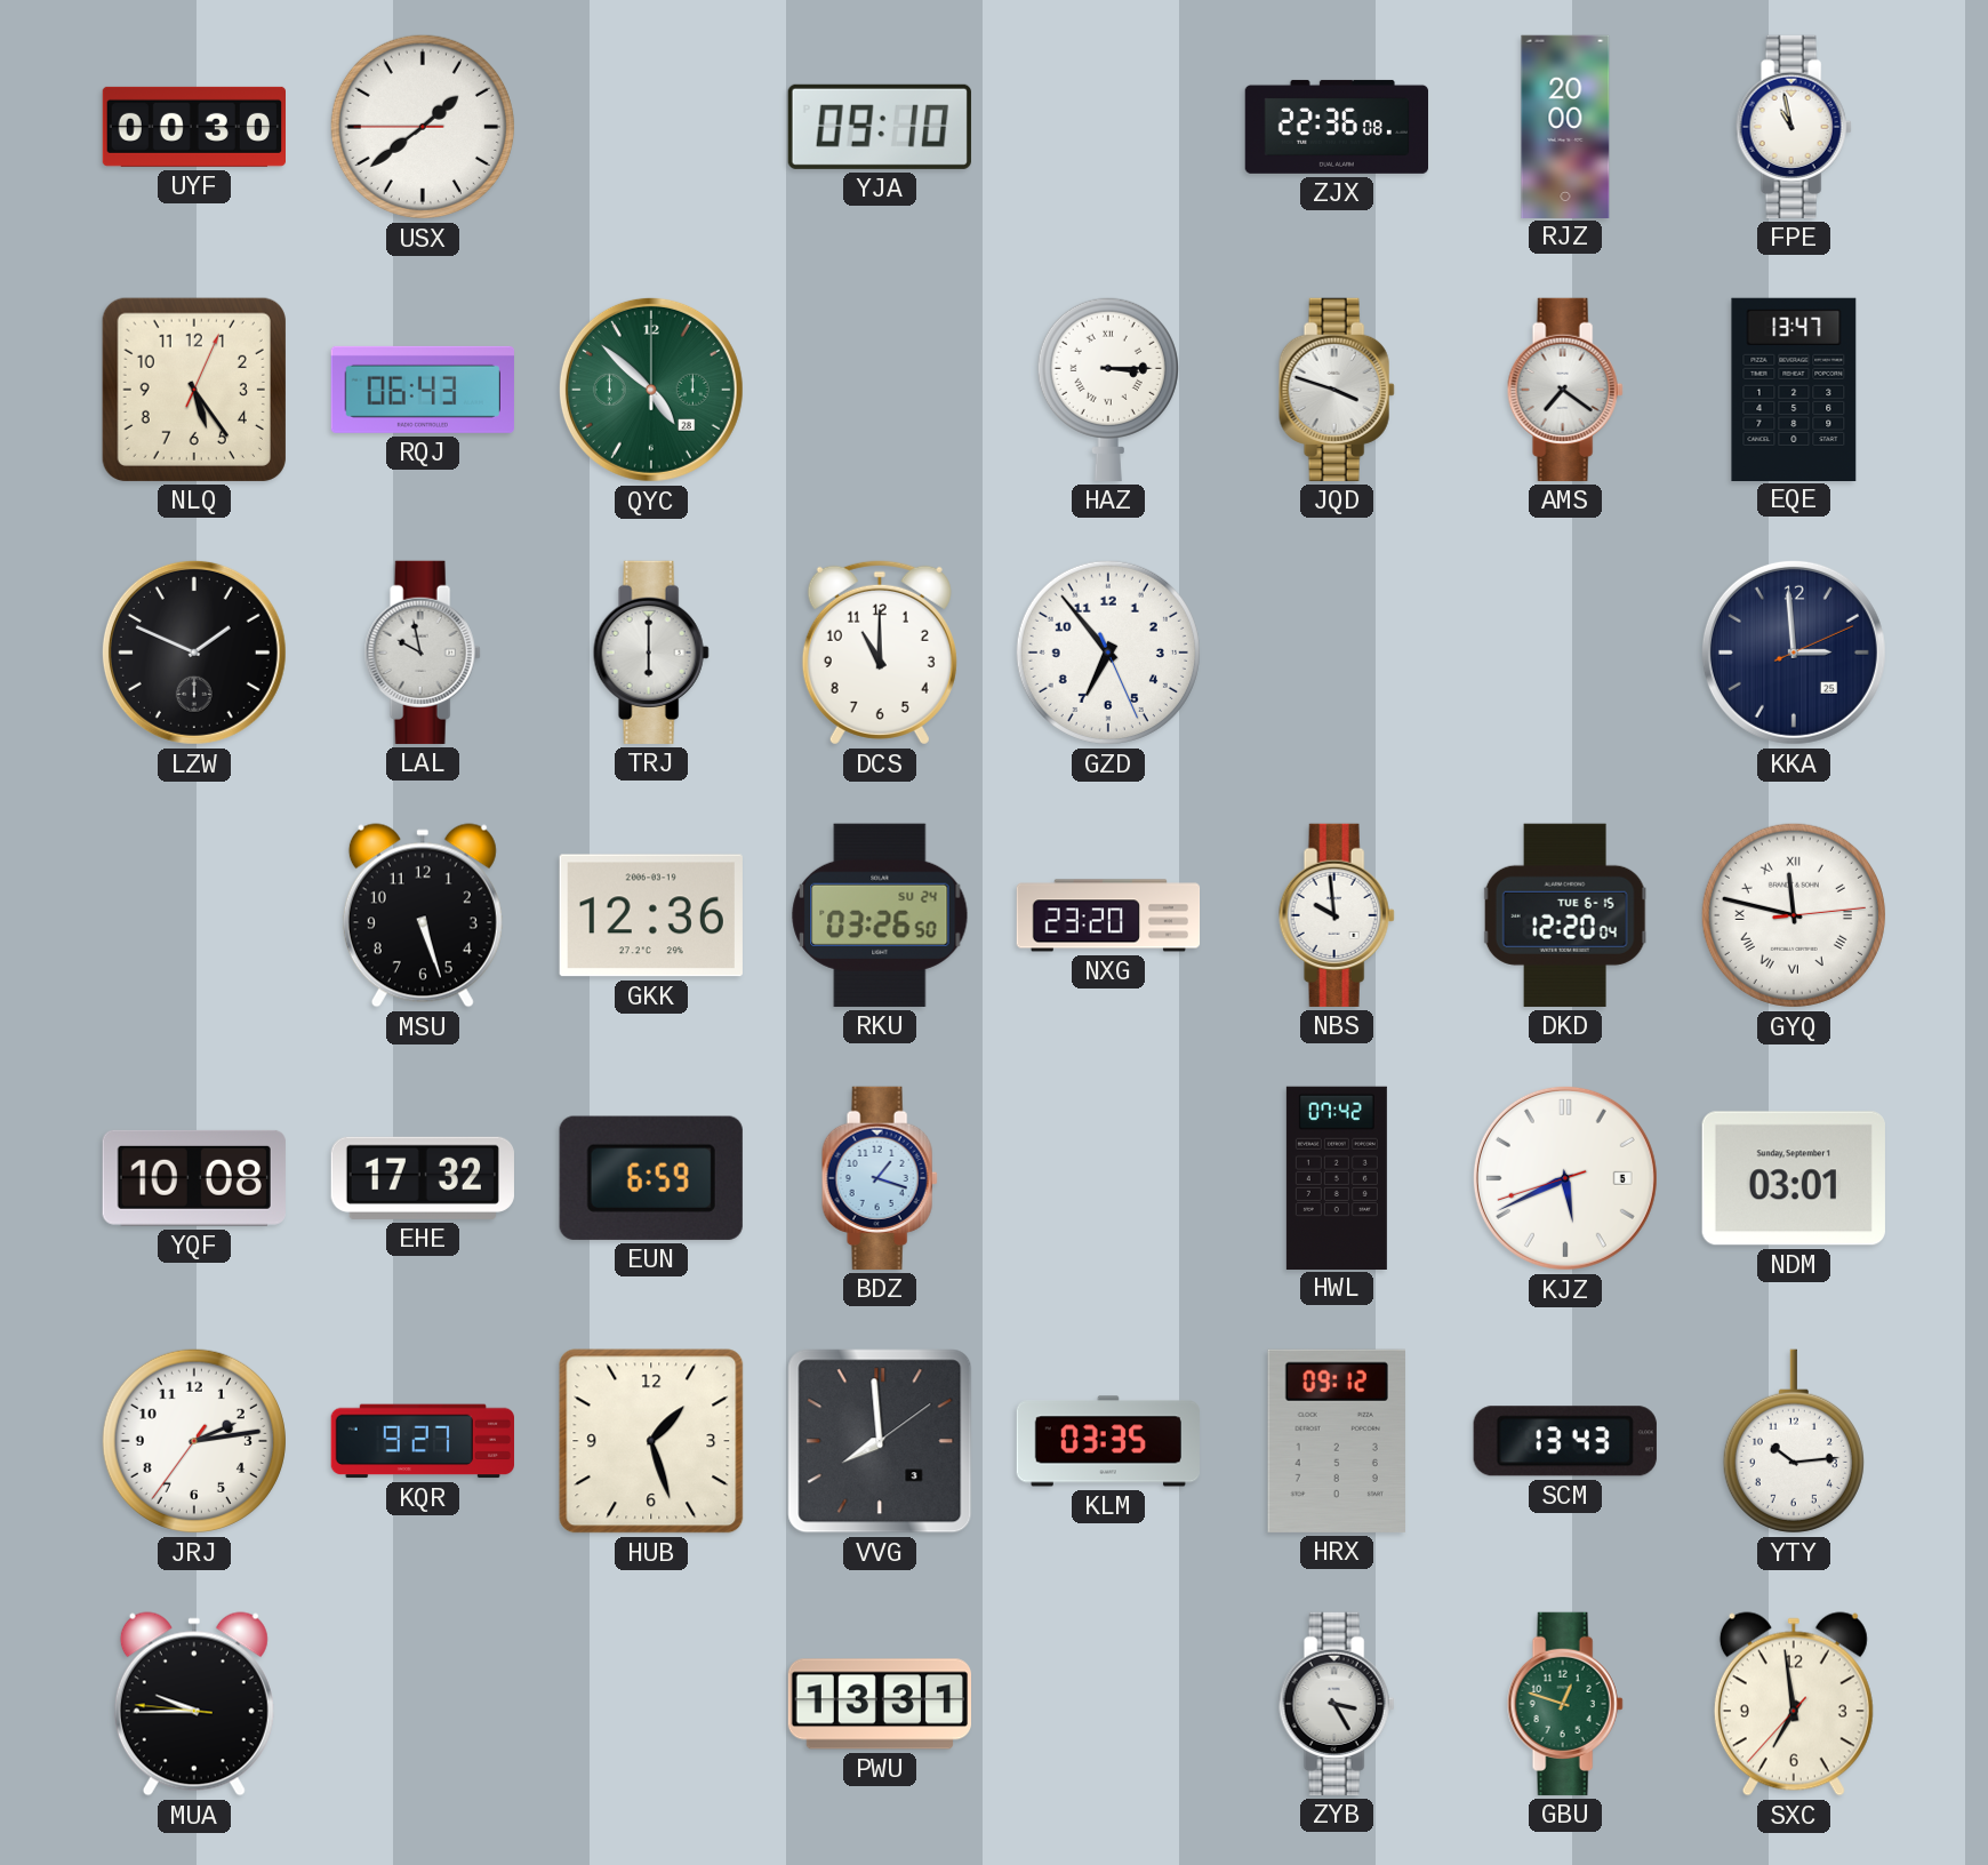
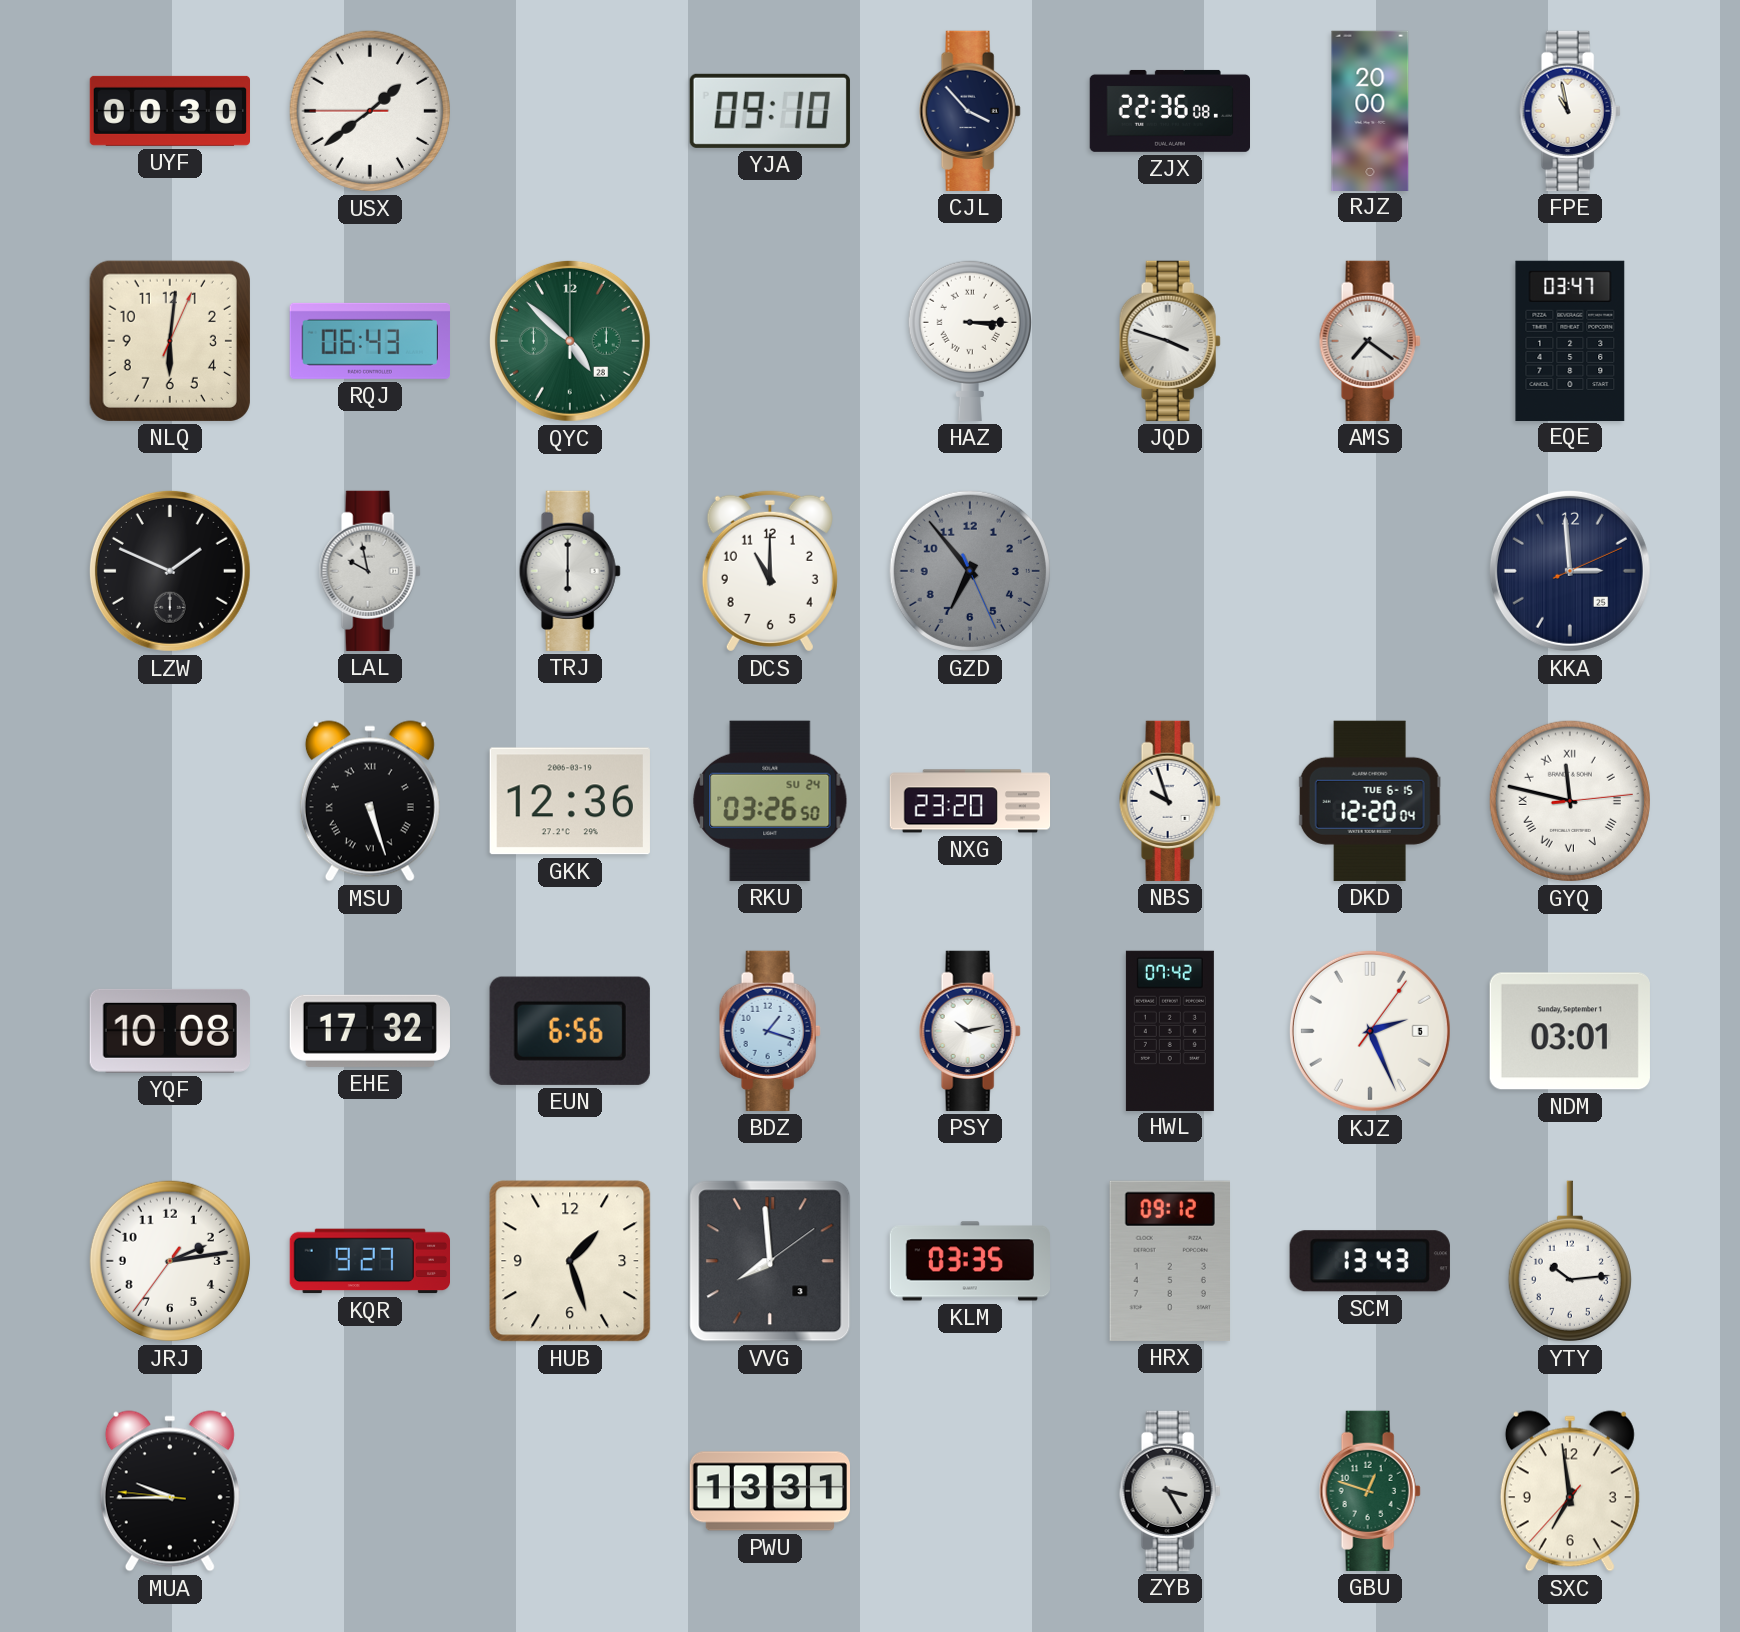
CJL: none -> 3:53 (970, 111)
NLQ: 5:24 -> 6:01 (170, 341)
EQE: 13:47 -> 03:47 (1570, 340)
GZD dial: white -> grey (970, 571)
MSU numerals: Arabic -> Roman (370, 801)
NBS: 9:59 -> 9:57 (1170, 801)
EUN: 6:59 -> 6:56 (570, 1031)
PSY: none -> 10:13 (970, 1031)
KJZ: 5:40 -> 2:26 (1370, 1031)
